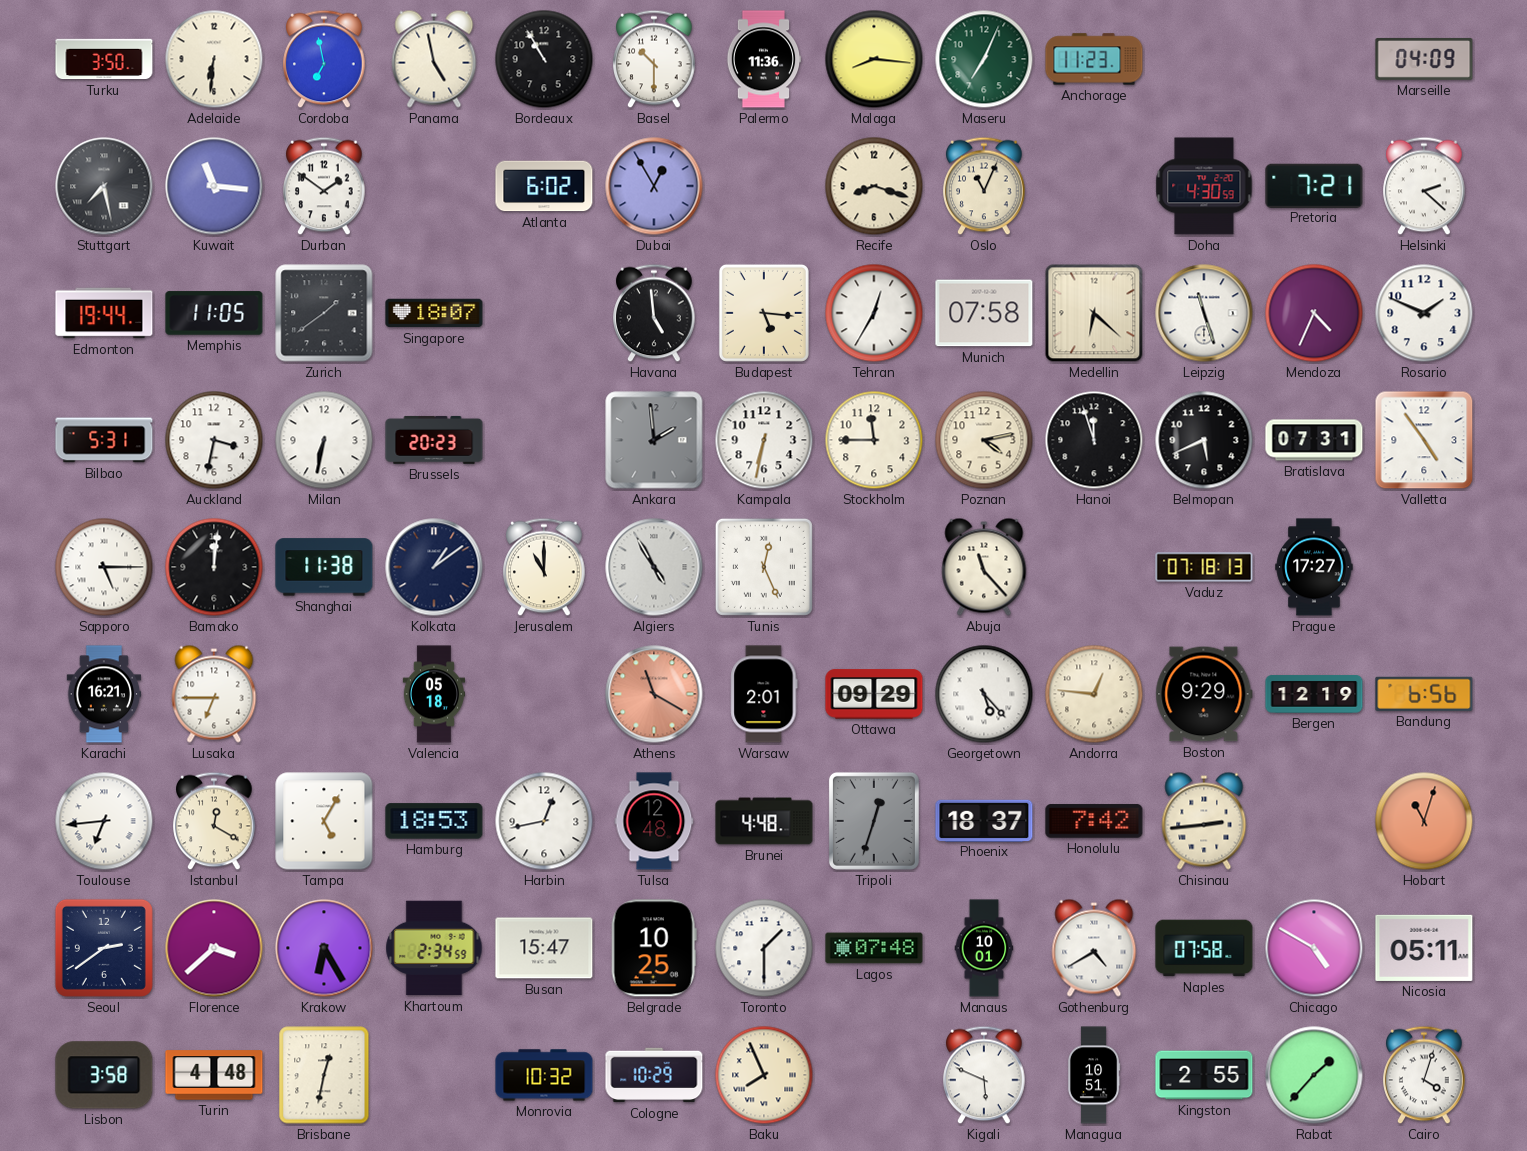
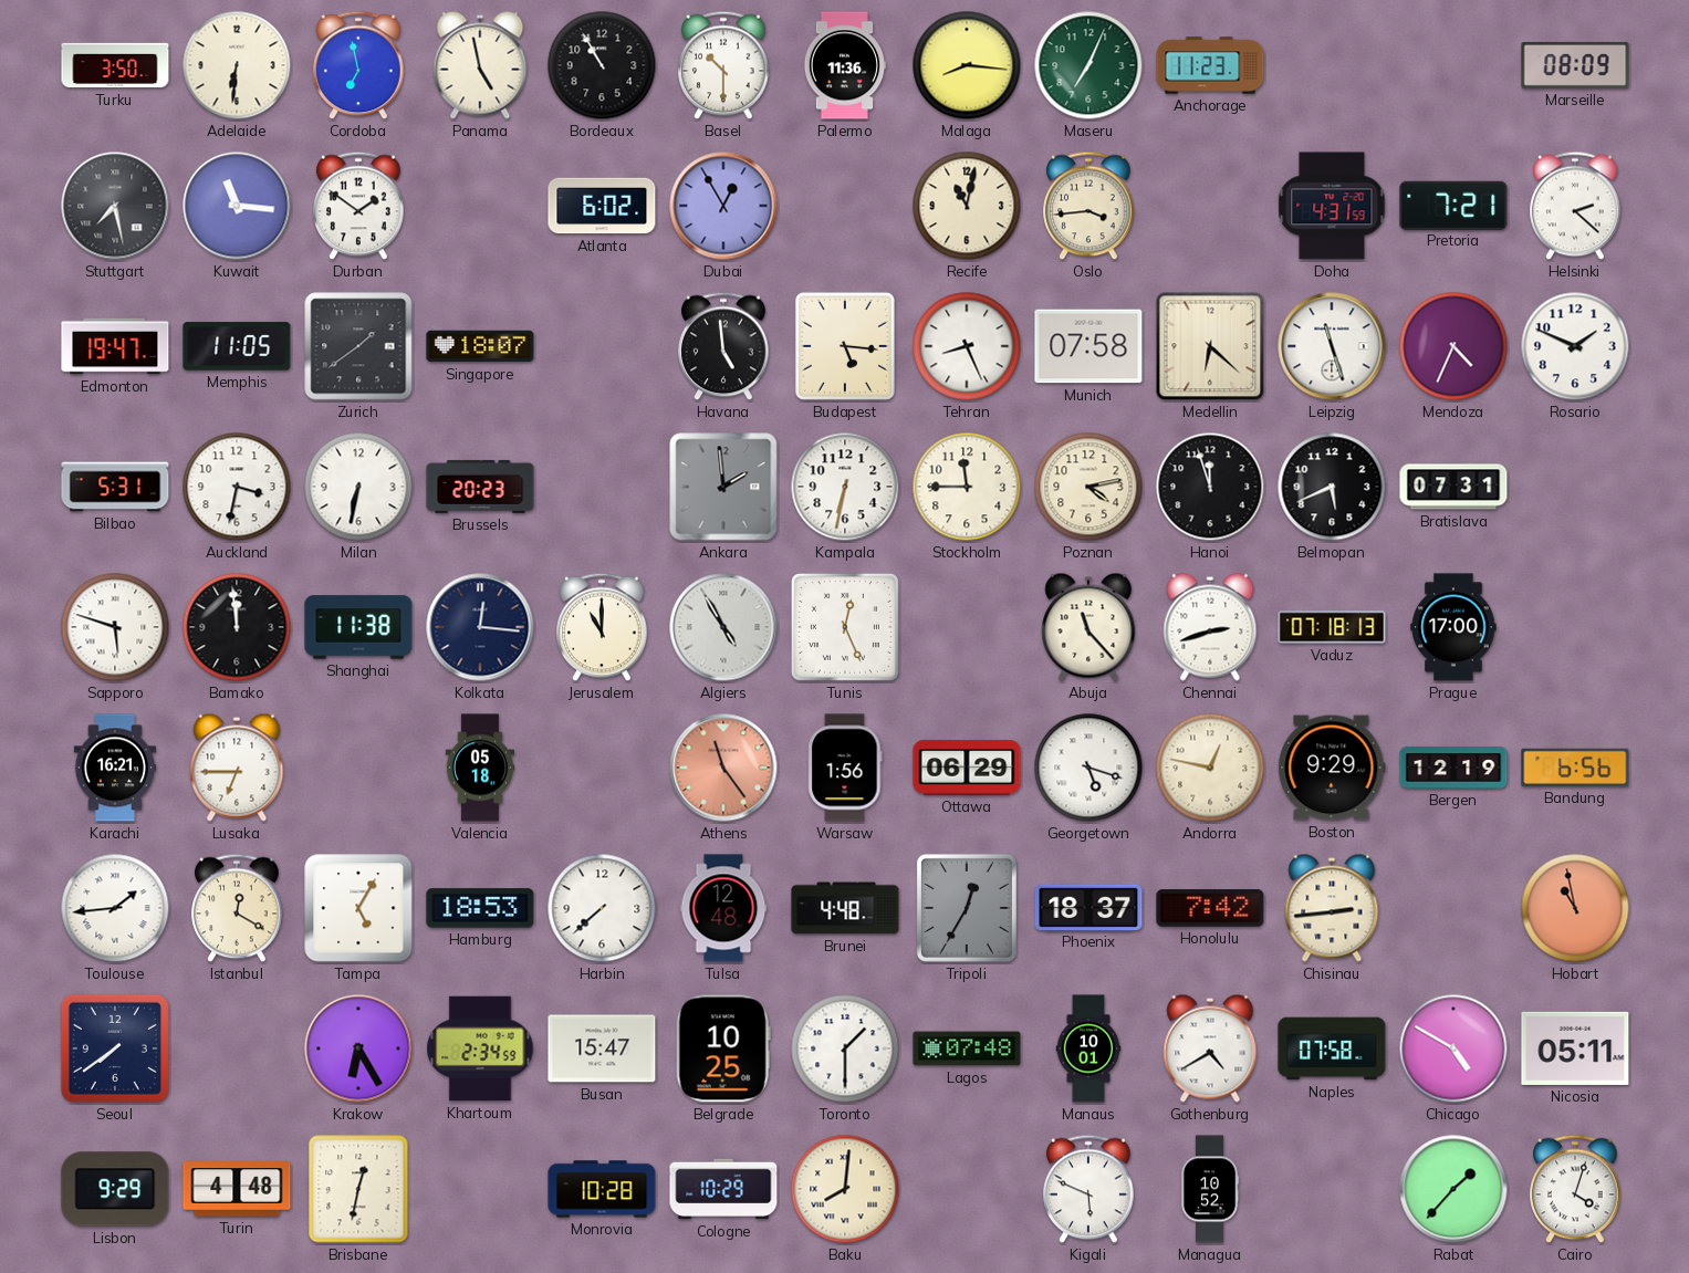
Marseille: 04:09 -> 08:09 (1575, 65)
Recife: 8:18 -> 11:02 (967, 206)
Oslo: 11:04 -> 3:44 (1088, 206)
Doha: 4:30 -> 4:31 (1332, 206)
Edmonton: 19:44 -> 19:47 (115, 346)
Tehran: 12:35 -> 8:26 (967, 346)
Valletta: 4:54 -> none (1424, 440)
Sapporo: 5:15 -> 5:48 (115, 627)
Bamako: 12:01 -> 11:59 (237, 627)
Kolkata: 1:09 -> 12:16 (480, 627)
Chennai: none -> 2:42 (1210, 627)
Prague: 17:27 -> 17:00 (1453, 627)
Athens: 11:20 -> 11:24 (723, 768)
Warsaw: 2:01 -> 1:56 (845, 768)
Ottawa: 09:29 -> 06:29 (967, 768)
Georgetown: 5:23 -> 5:18 (1088, 768)
Andorra: 12:46 -> 12:47 (1210, 768)
Toulouse: 6:44 -> 1:44 (115, 908)
Harbin: 12:43 -> 7:38 (602, 908)
Tripoli: 12:33 -> 12:35 (967, 908)
Hobart: 11:03 -> 10:58 (1575, 908)
Seoul: 2:39 -> 7:39 (115, 1048)
Florence: 3:38 -> none (214, 948)
Lisbon: 3:58 -> 9:29 (115, 1189)
Monrovia: 10:32 -> 10:28 (602, 1189)
Baku: 7:56 -> 8:01 (845, 1189)
Managua: 10:51 -> 10:52 (1210, 1189)
Kingston: 2:55 -> none (1204, 1075)
